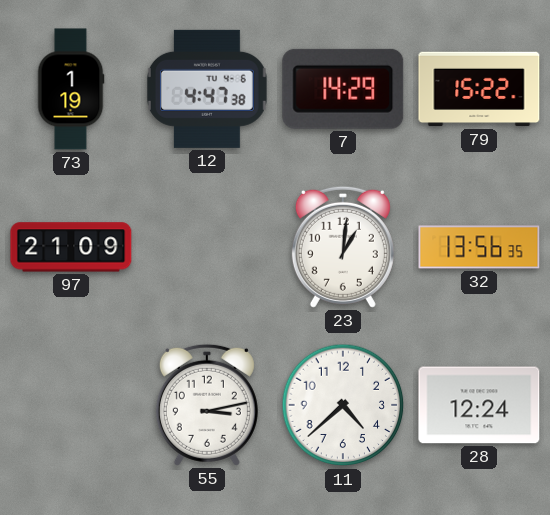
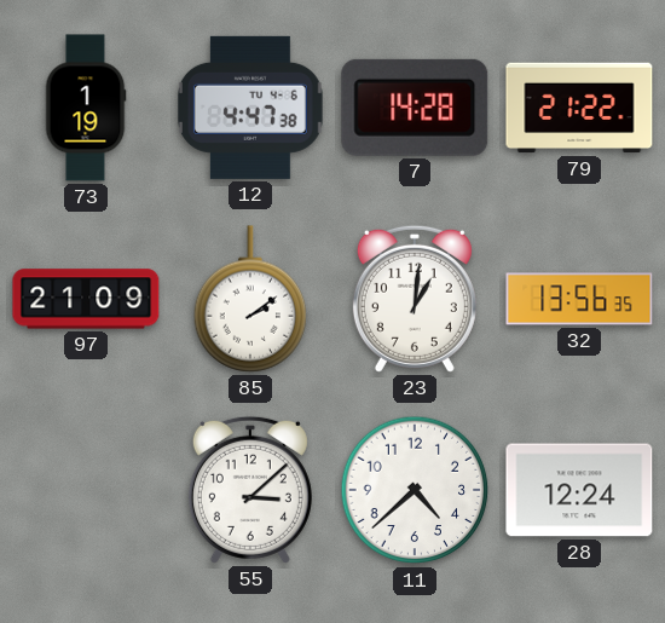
7: 14:29 -> 14:28 (415, 108)
79: 15:22 -> 21:22 (579, 108)
85: none -> 2:09 (250, 299)
55: 3:13 -> 3:08 (250, 490)
